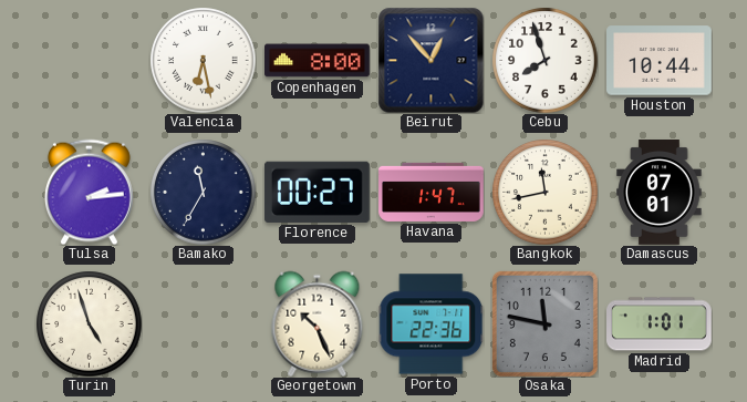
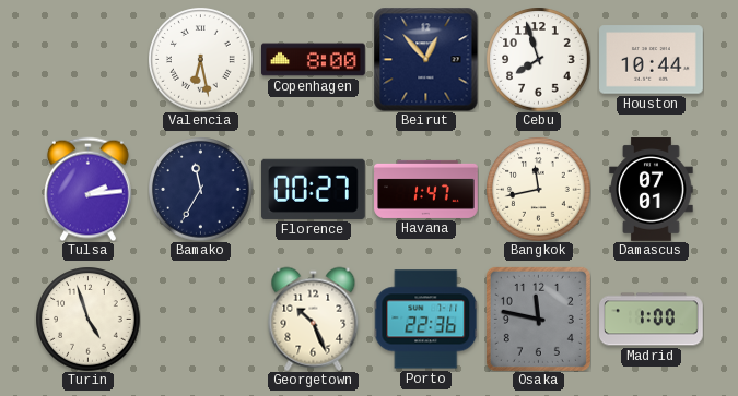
Madrid: 1:01 -> 1:00 (652, 320)
